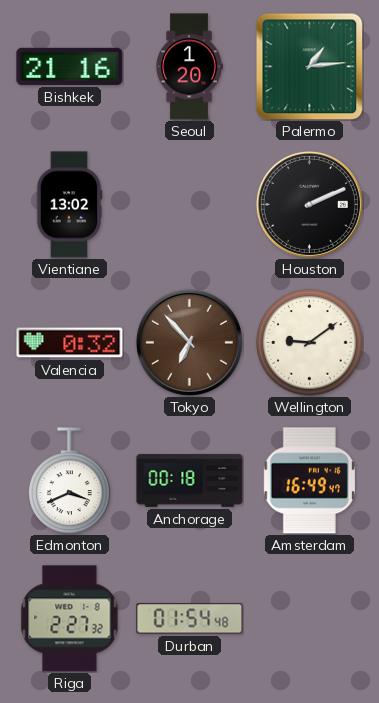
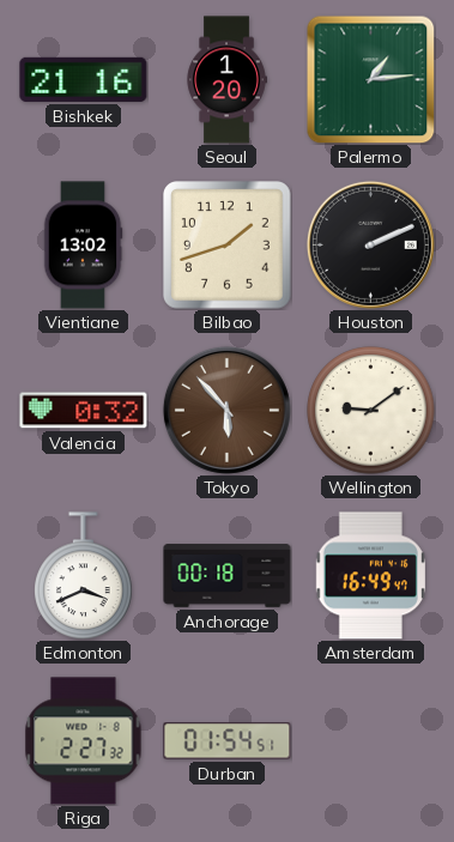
Bilbao: none -> 1:42 (228, 246)
Tokyo: 6:53 -> 5:53 (226, 410)
Durban: 01:54:48 -> 01:54:51 (228, 741)
